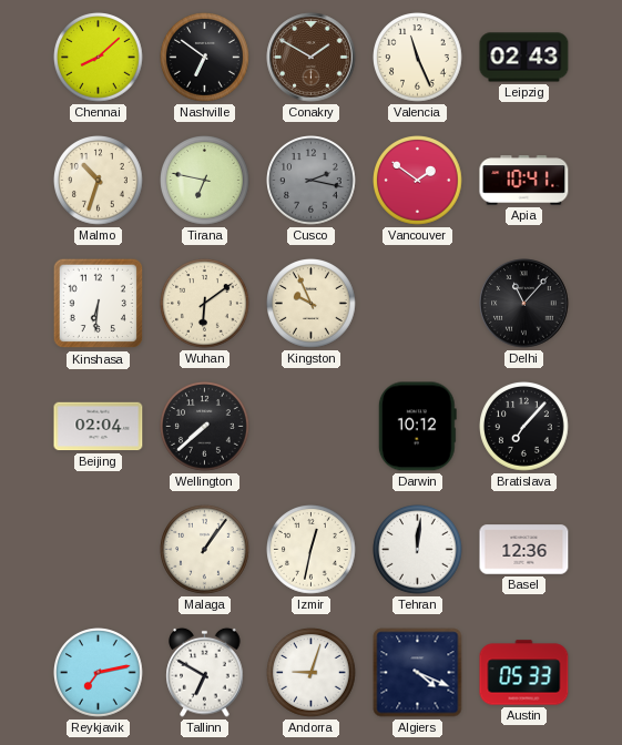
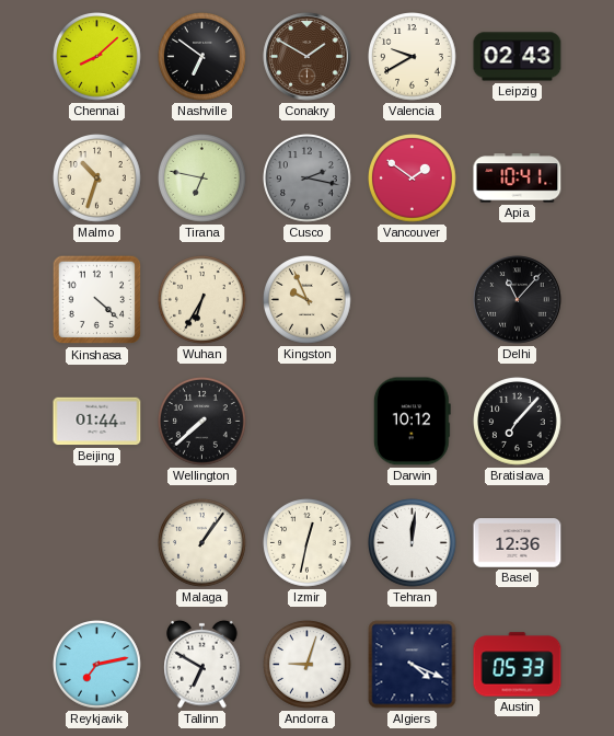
Valencia: 11:26 -> 9:40 (413, 57)
Kinshasa: 6:31 -> 4:22 (97, 300)
Wuhan: 6:09 -> 6:35 (202, 300)
Beijing: 02:04 -> 01:44 (97, 422)
